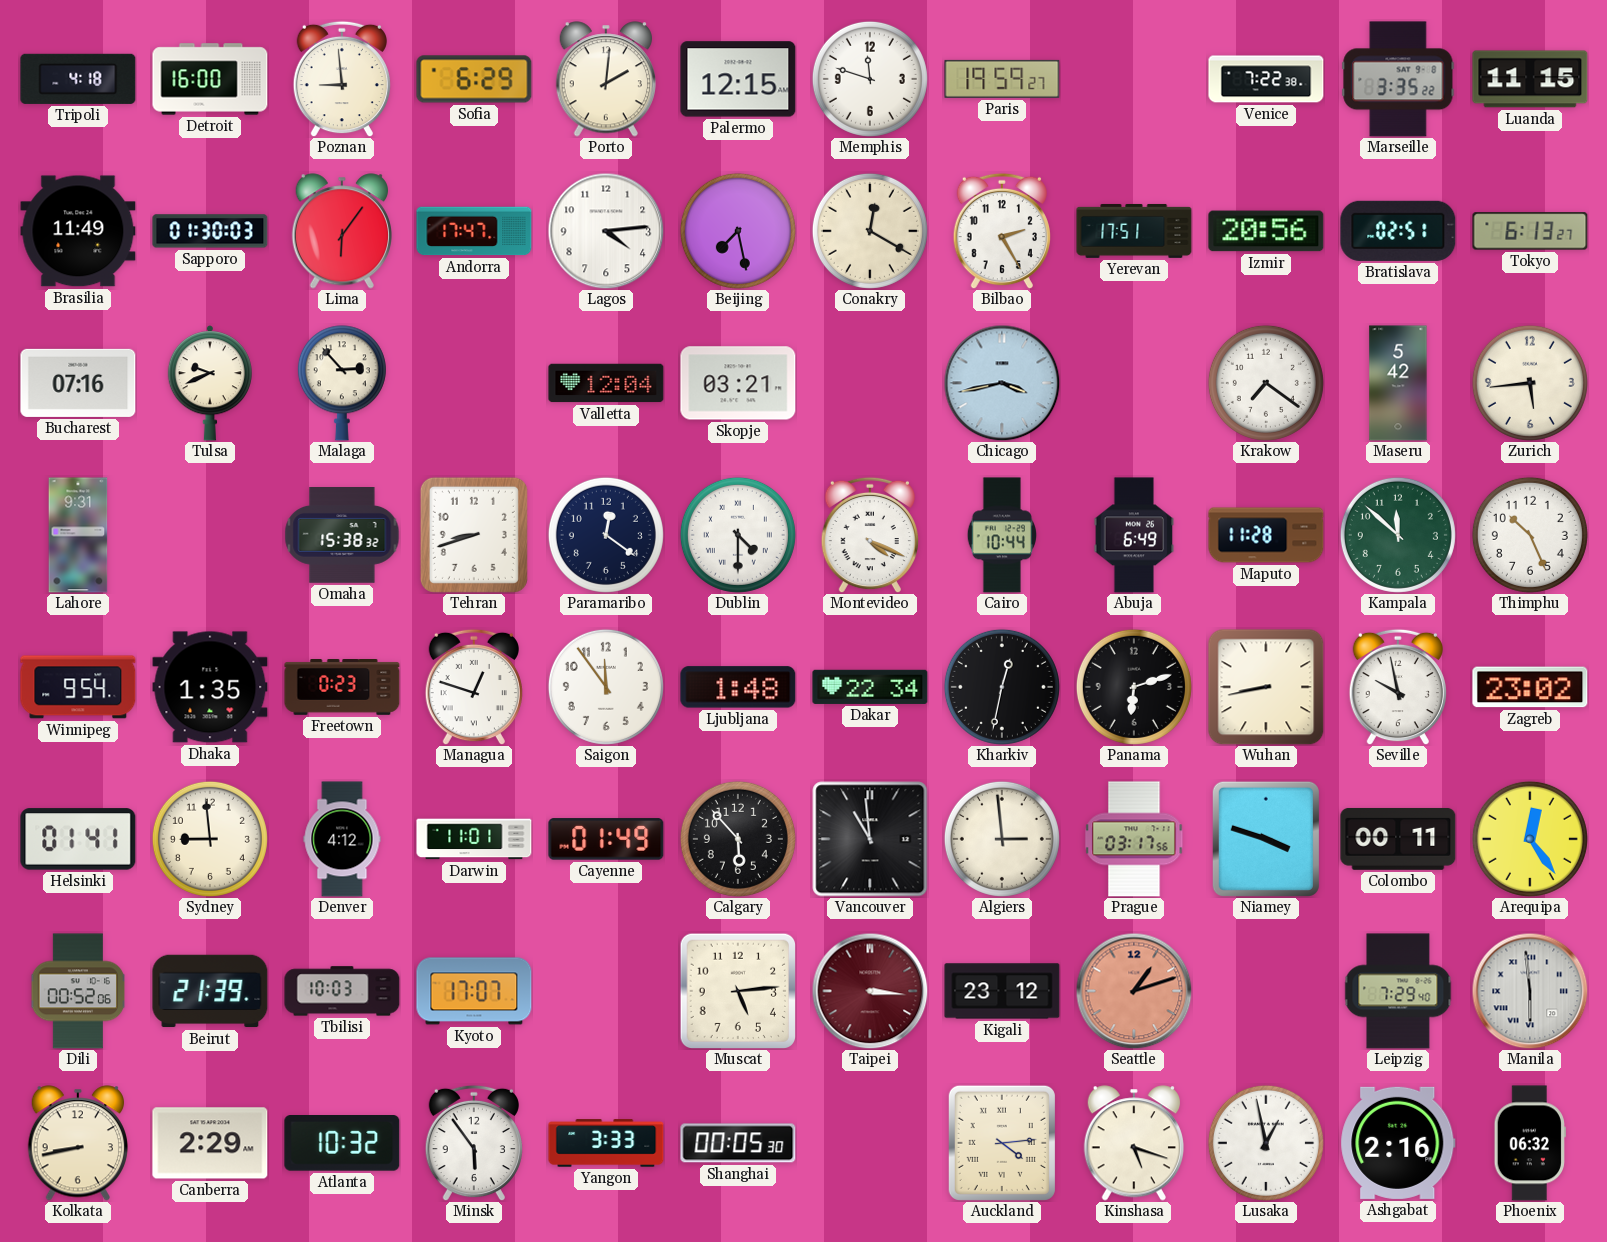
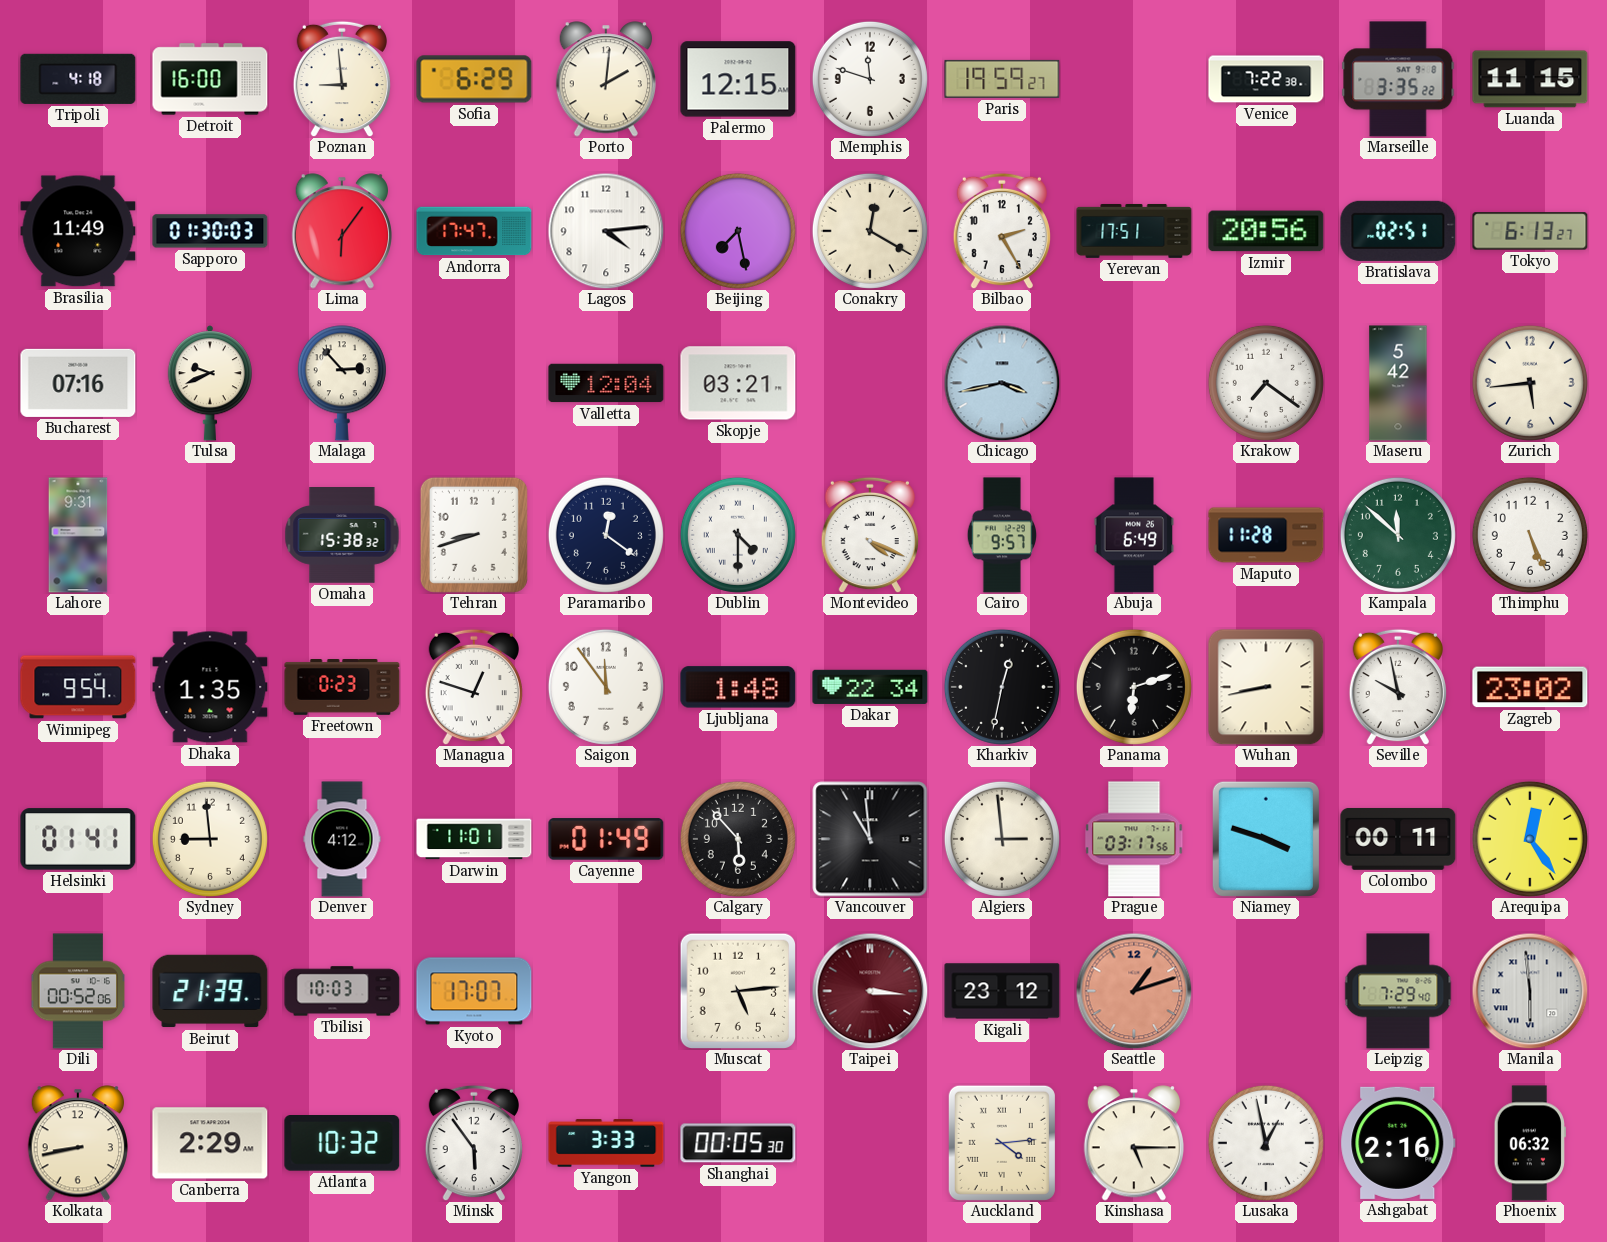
Cairo: 10:44 -> 9:57 (1001, 535)
Thimphu: 10:26 -> 5:26 (1530, 535)
Kinshasa: 5:18 -> 5:15 (1133, 1143)
